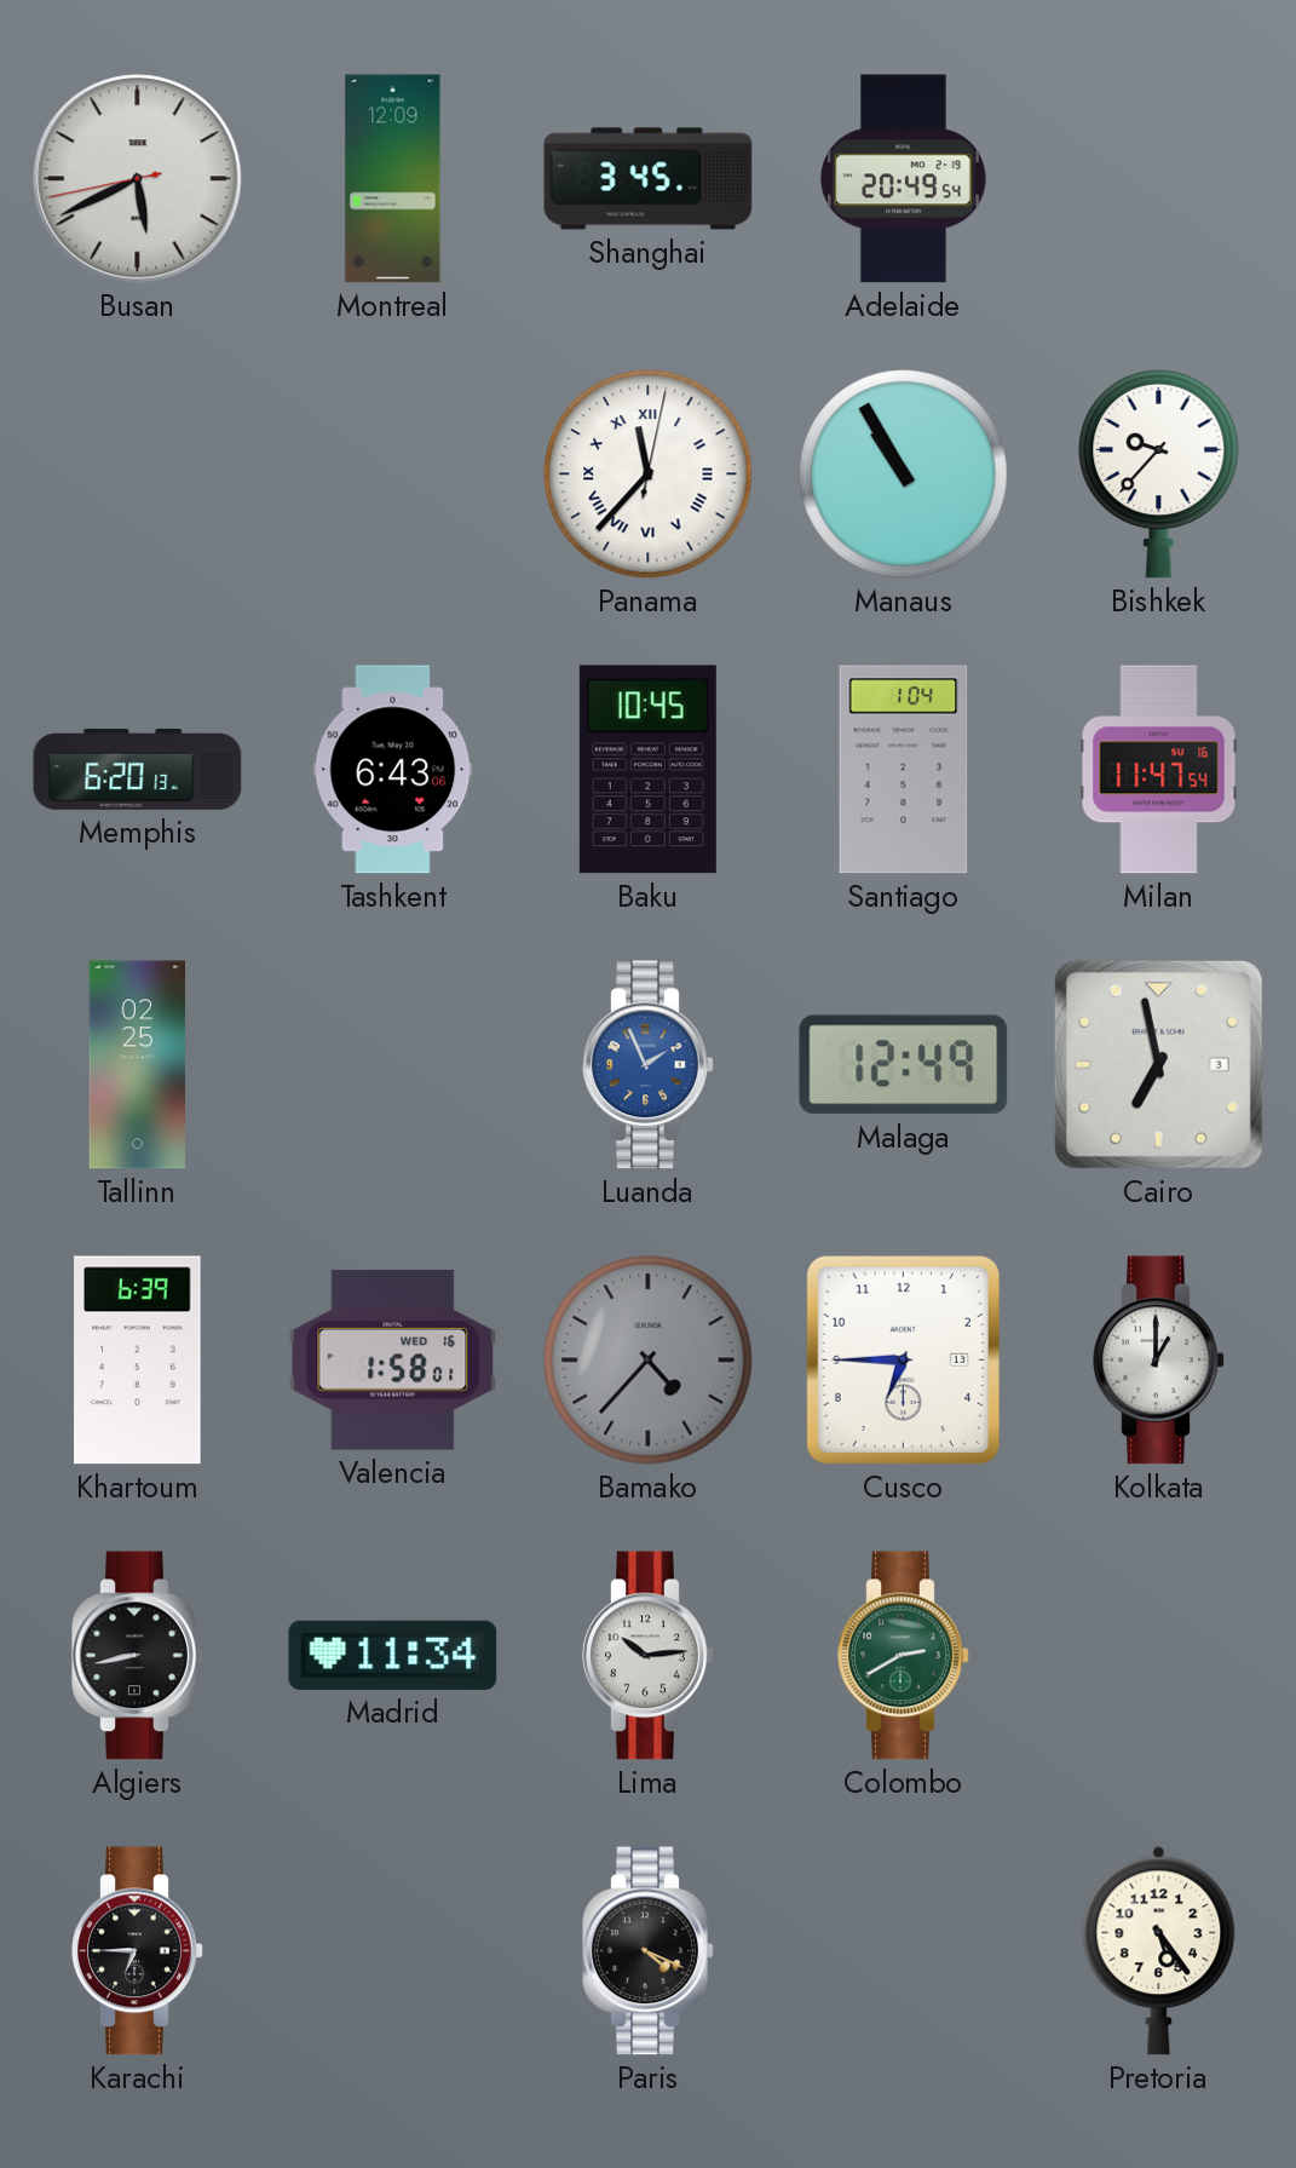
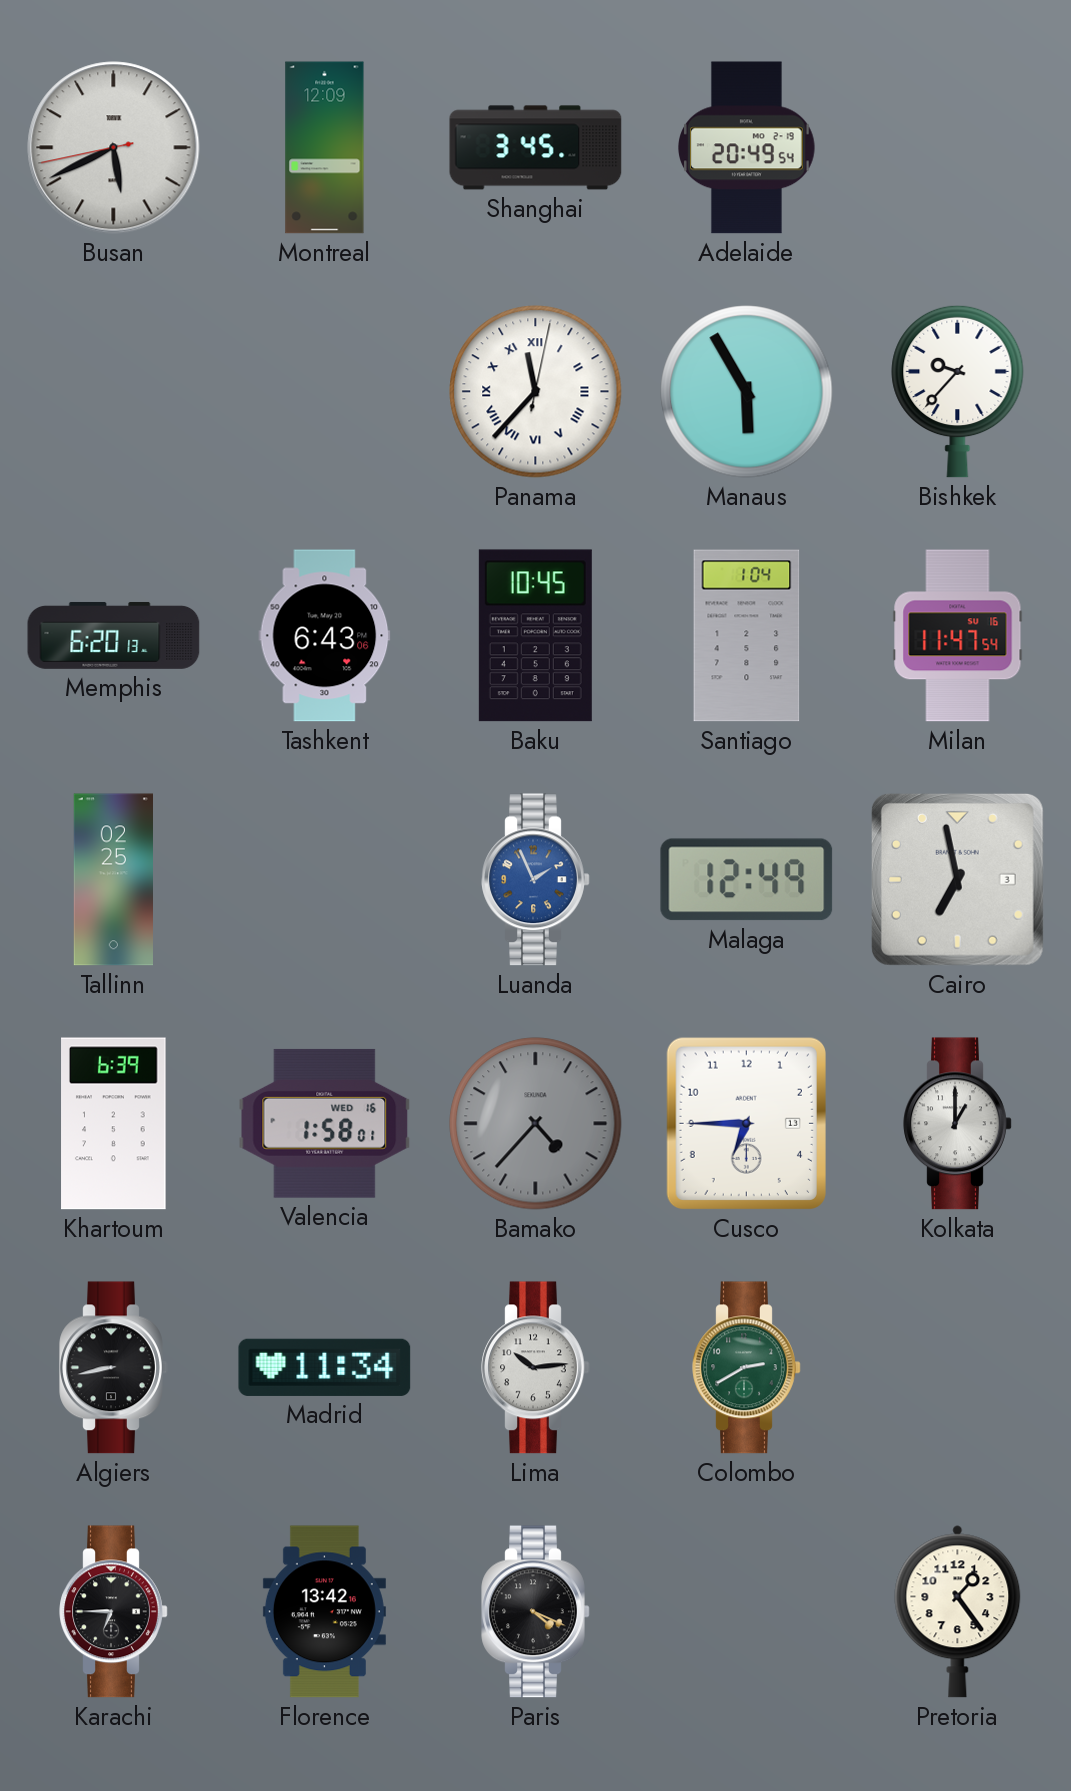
Manaus: 10:55 -> 5:55 (747, 392)
Florence: none -> 13:42 (324, 1612)
Pretoria: 5:24 -> 1:24 (958, 1612)
